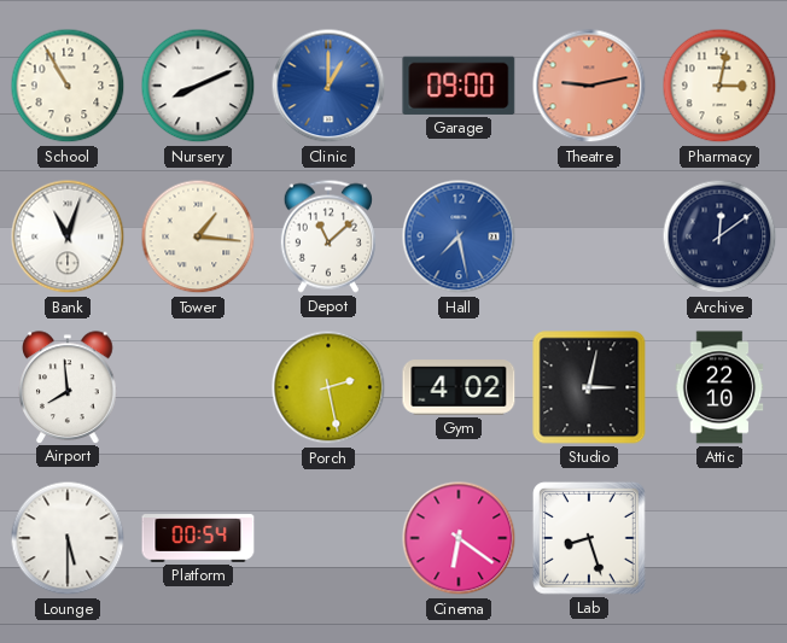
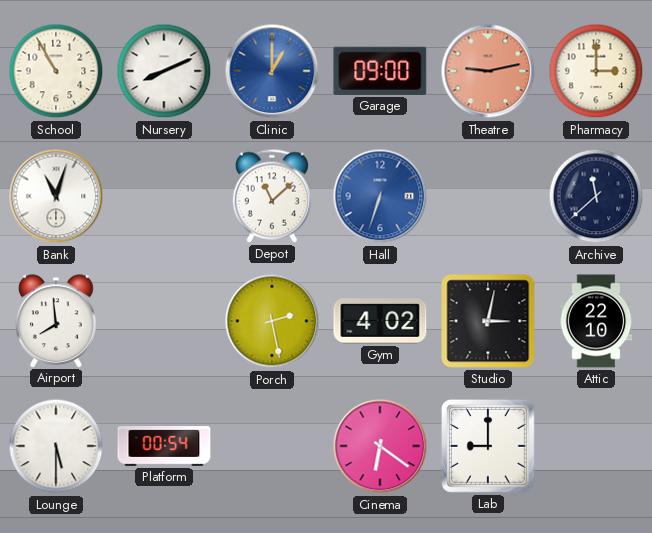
Pharmacy: 3:02 -> 3:00 (596, 71)
Tower: 1:16 -> none (198, 236)
Hall: 7:28 -> 6:33 (380, 196)
Archive: 12:09 -> 11:38 (596, 196)
Lab: 8:27 -> 9:00 (488, 446)
